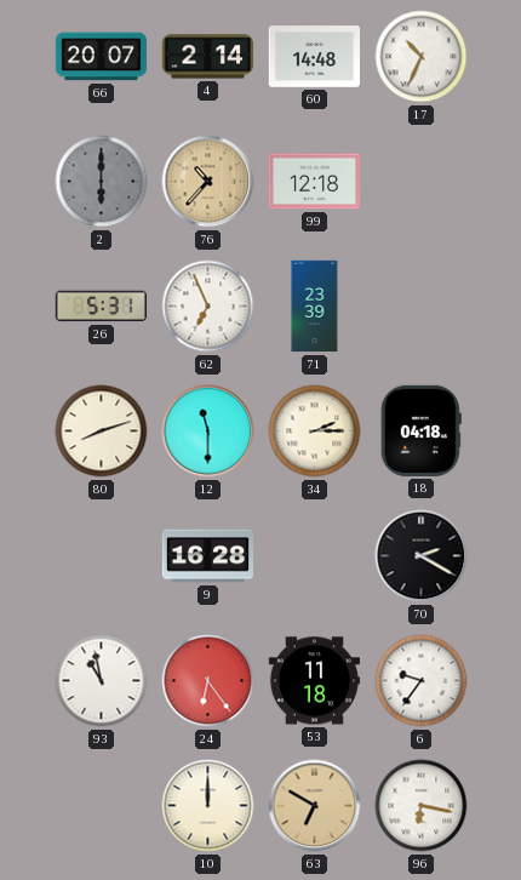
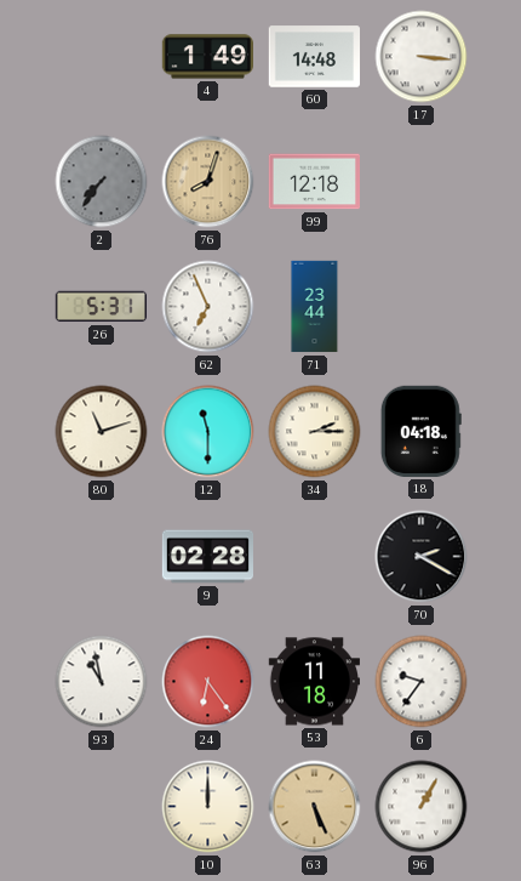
66: 20:07 -> none (101, 57)
4: 2:14 -> 1:49 (207, 57)
17: 10:34 -> 3:16 (422, 57)
2: 6:00 -> 7:36 (102, 182)
76: 10:37 -> 8:03 (208, 182)
71: 23:39 -> 23:44 (315, 307)
80: 8:12 -> 11:12 (102, 432)
9: 16:28 -> 02:28 (207, 557)
63: 6:50 -> 5:26 (315, 807)
96: 6:17 -> 1:05 (422, 807)
